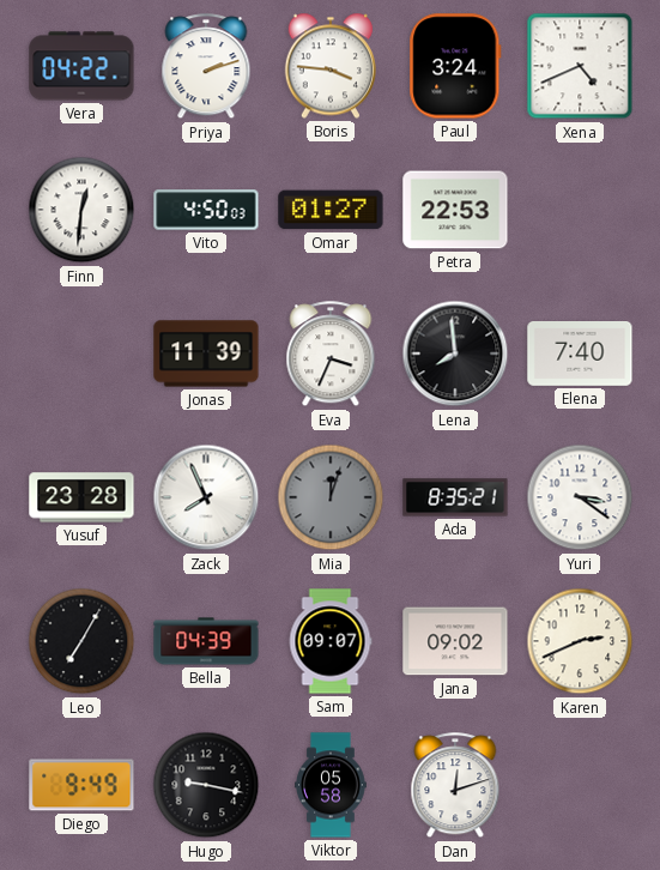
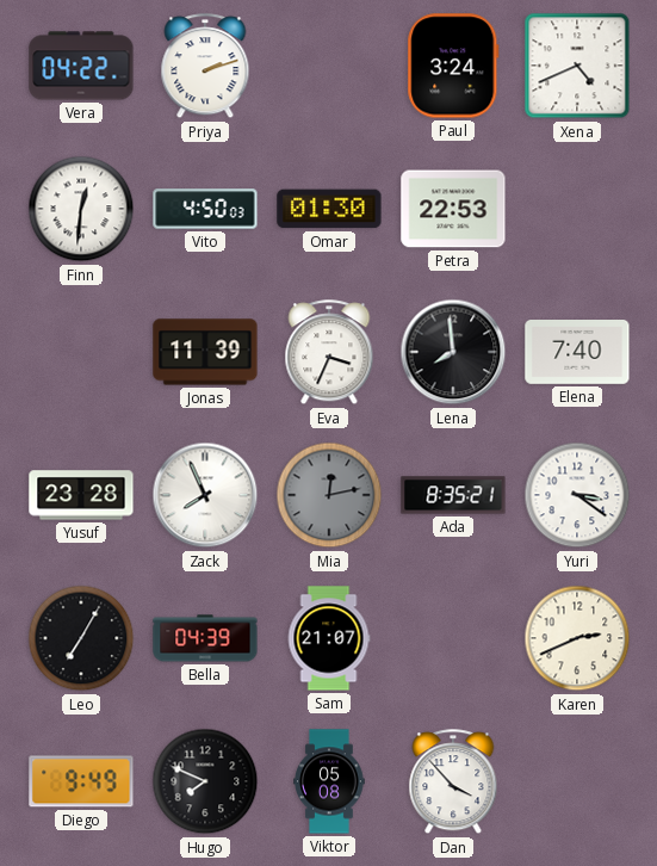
Boris: 3:46 -> none (329, 66)
Omar: 01:27 -> 01:30 (329, 209)
Mia: 12:03 -> 12:13 (329, 495)
Sam: 09:07 -> 21:07 (329, 638)
Jana: 09:02 -> none (455, 641)
Hugo: 9:17 -> 7:49 (205, 781)
Viktor: 05:58 -> 05:08 (330, 781)
Dan: 12:12 -> 3:53 (453, 783)
